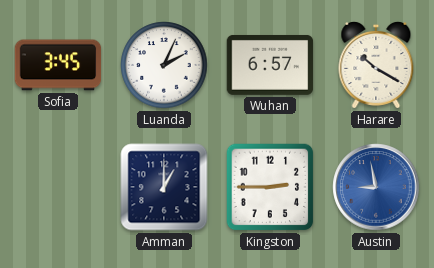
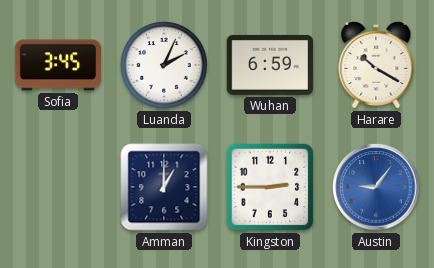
Wuhan: 6:57 -> 6:59 (270, 65)
Austin: 8:58 -> 9:06 (376, 187)
